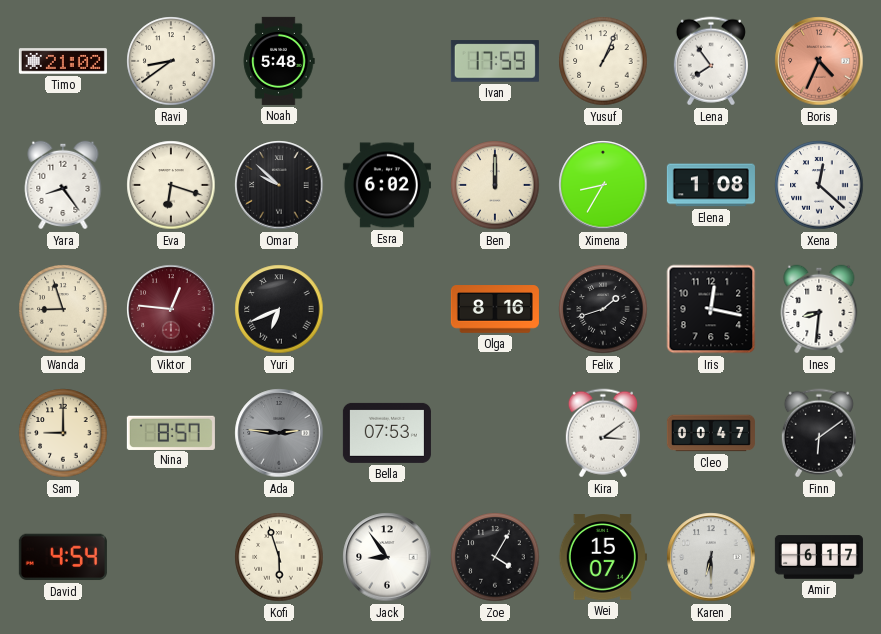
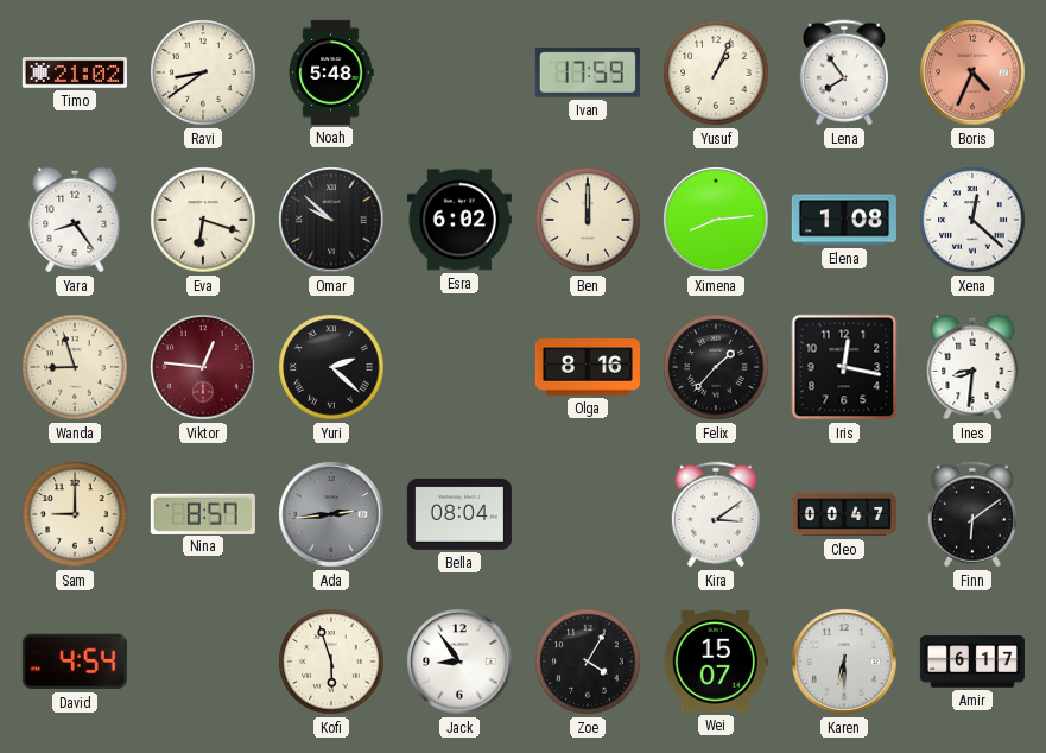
Ximena: 8:35 -> 8:14 (716, 220)
Yuri: 6:41 -> 2:22 (331, 367)
Felix: 1:42 -> 1:37 (716, 367)
Ada: 2:46 -> 2:44 (331, 514)
Bella: 07:53 -> 08:04 (459, 514)
